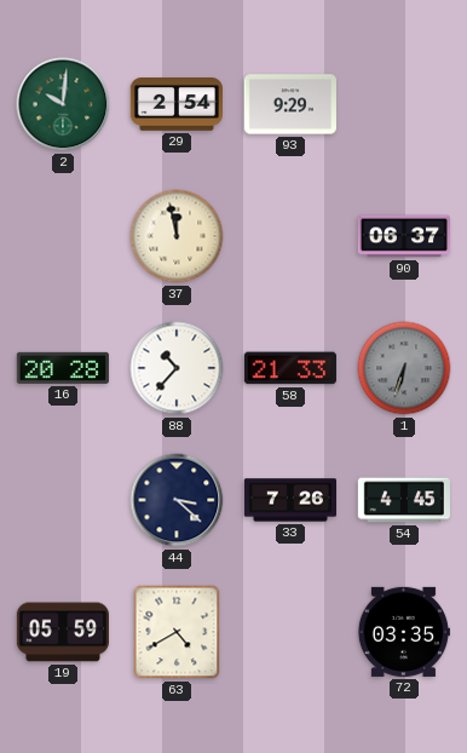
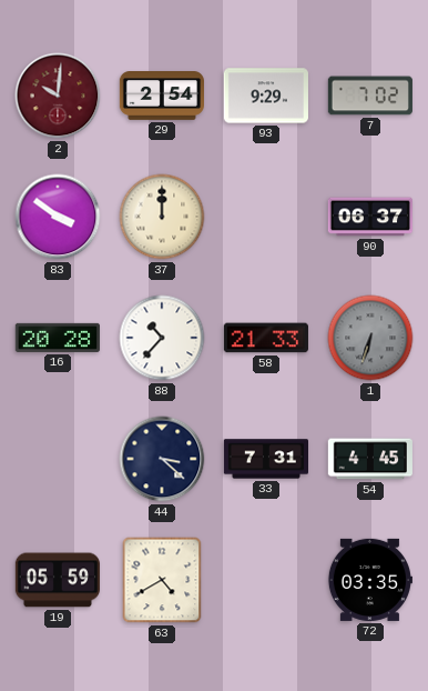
2 dial: green -> burgundy (58, 96)
7: none -> 7:02 (370, 96)
83: none -> 3:51 (58, 217)
37: 11:58 -> 12:00 (162, 217)
33: 7:26 -> 7:31 (265, 459)
